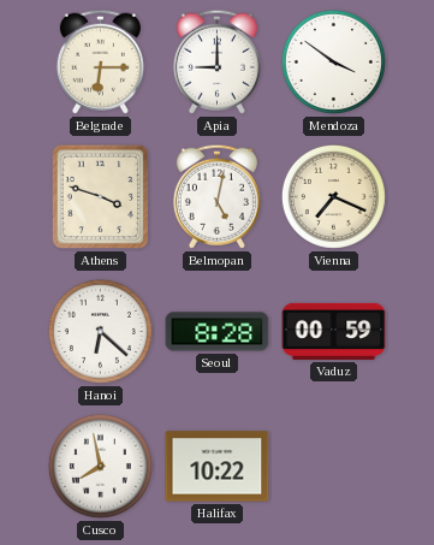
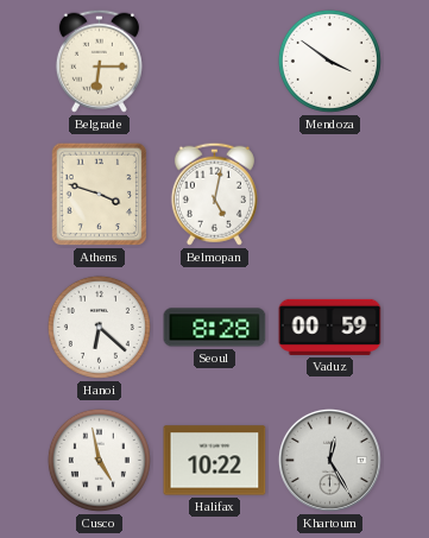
Apia: 9:00 -> none (216, 61)
Vienna: 7:19 -> none (333, 196)
Cusco: 7:58 -> 4:58 (99, 460)
Khartoum: none -> 12:25 (329, 460)
